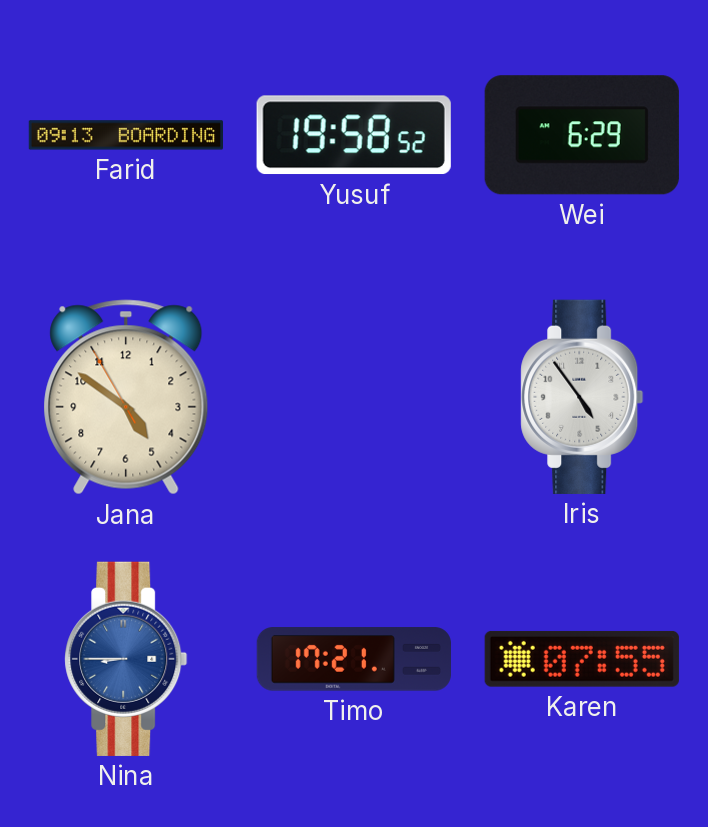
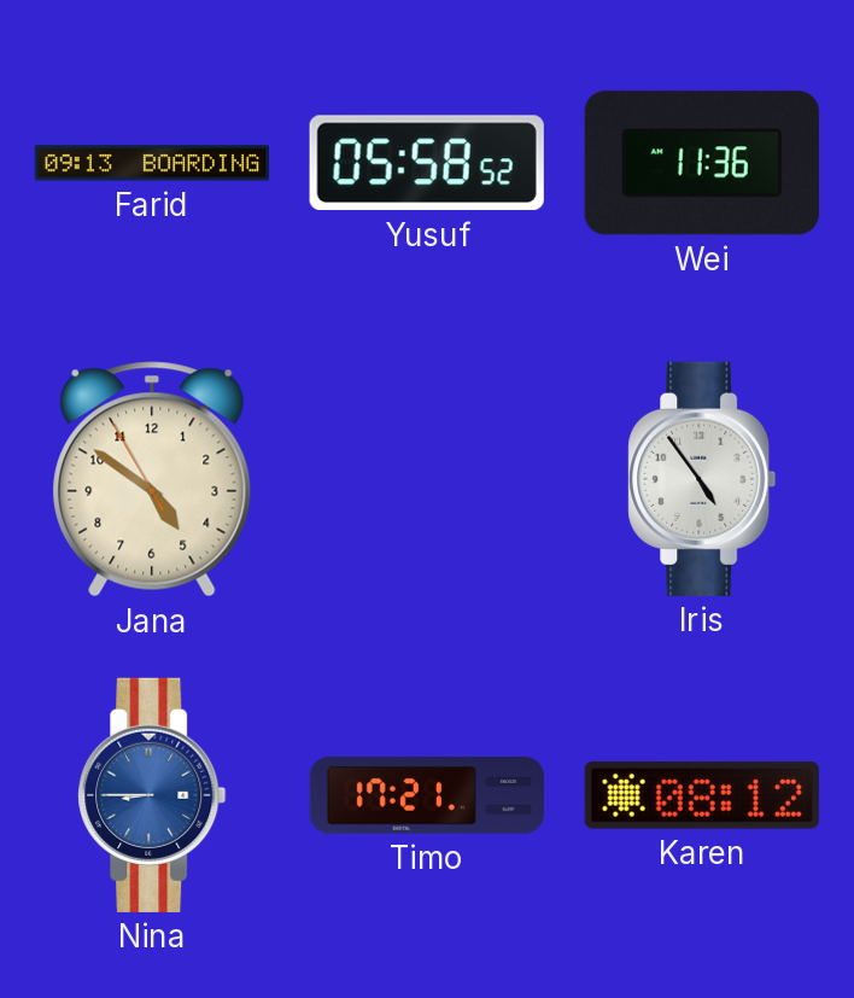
Yusuf: 19:58 -> 05:58 (427, 163)
Wei: 6:29 -> 11:36 (702, 163)
Karen: 07:55 -> 08:12 (702, 795)
